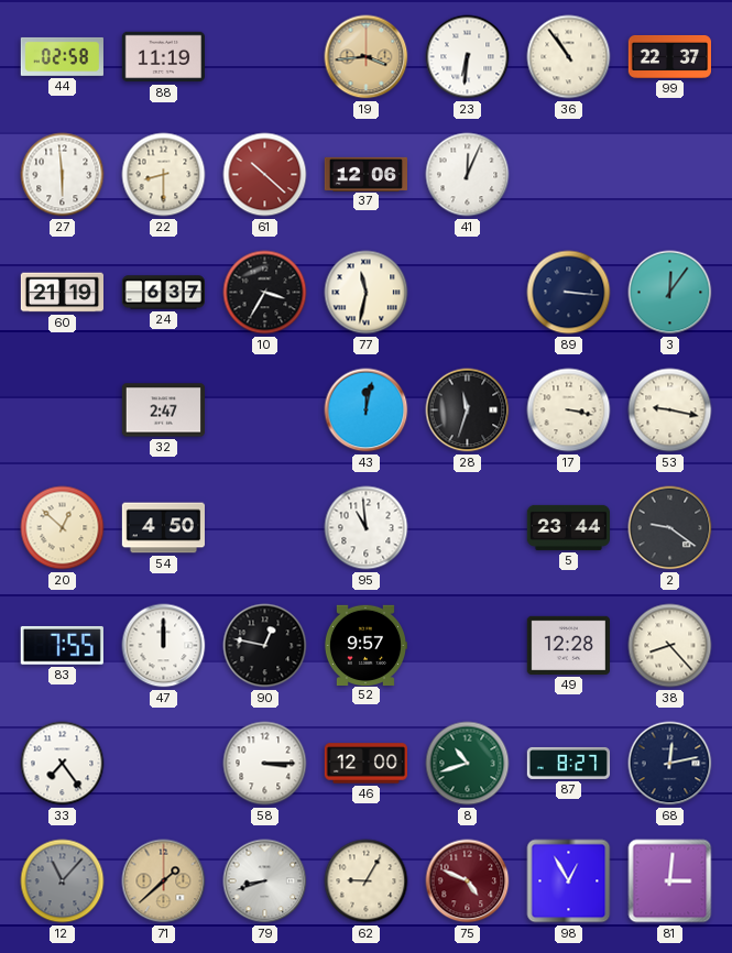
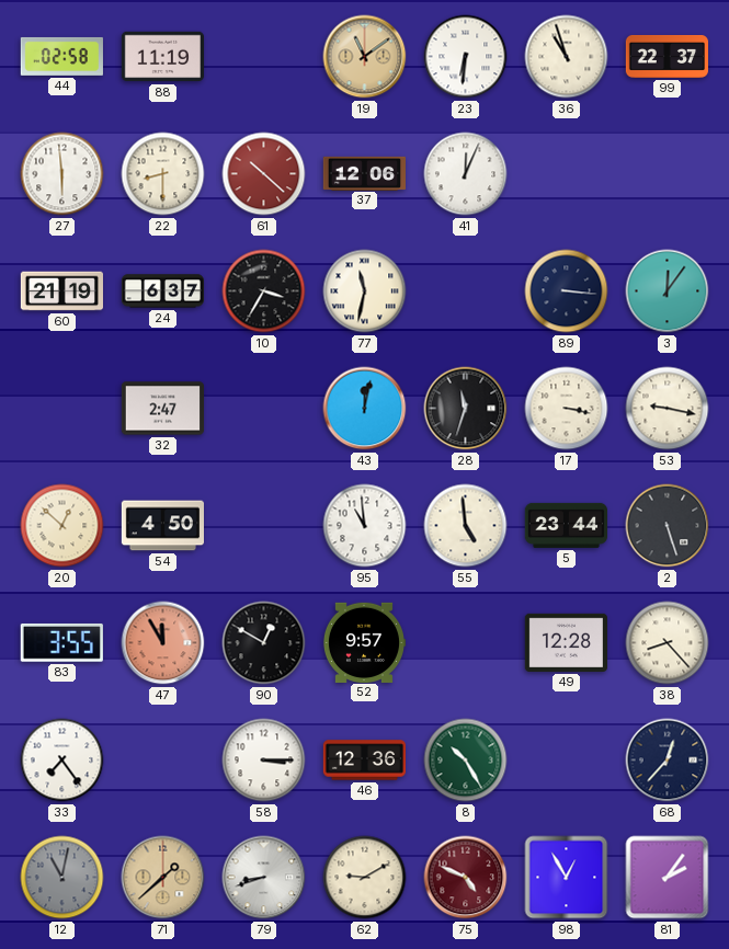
19: 3:44 -> 11:09 (365, 57)
36: 10:54 -> 10:57 (567, 57)
55: none -> 4:59 (466, 526)
2: 9:21 -> 5:27 (668, 526)
83: 7:55 -> 3:55 (61, 642)
47: 12:00 -> 11:55 (163, 643)
47 dial: white -> salmon (163, 643)
90: 12:47 -> 12:50 (264, 643)
46: 12:00 -> 12:36 (364, 761)
8: 10:42 -> 10:25 (466, 761)
87: 8:27 -> none (568, 763)
68: 12:13 -> 12:37 (668, 761)
12: 11:07 -> 11:02 (62, 878)
62: 9:05 -> 9:10 (365, 878)
81: 3:01 -> 2:06 (668, 878)
